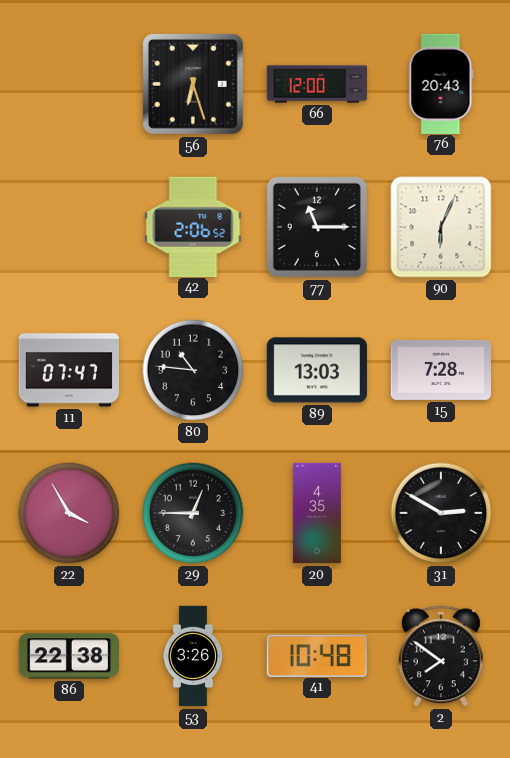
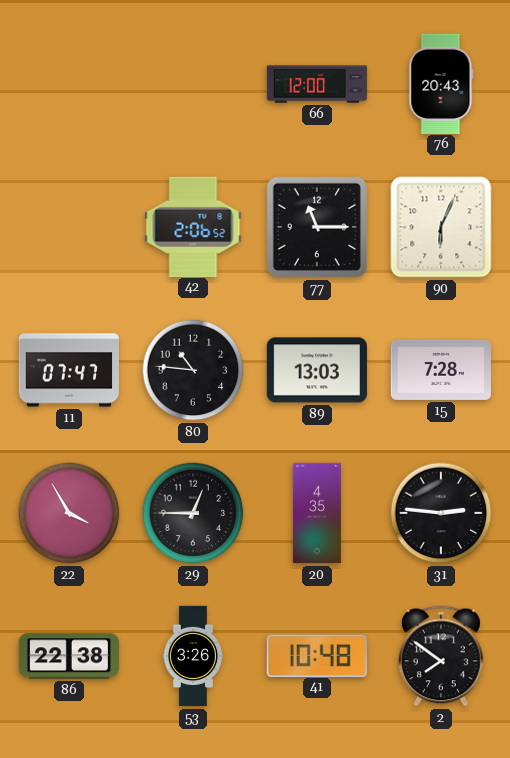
56: 6:27 -> none (193, 84)
31: 2:50 -> 2:46 (441, 513)
